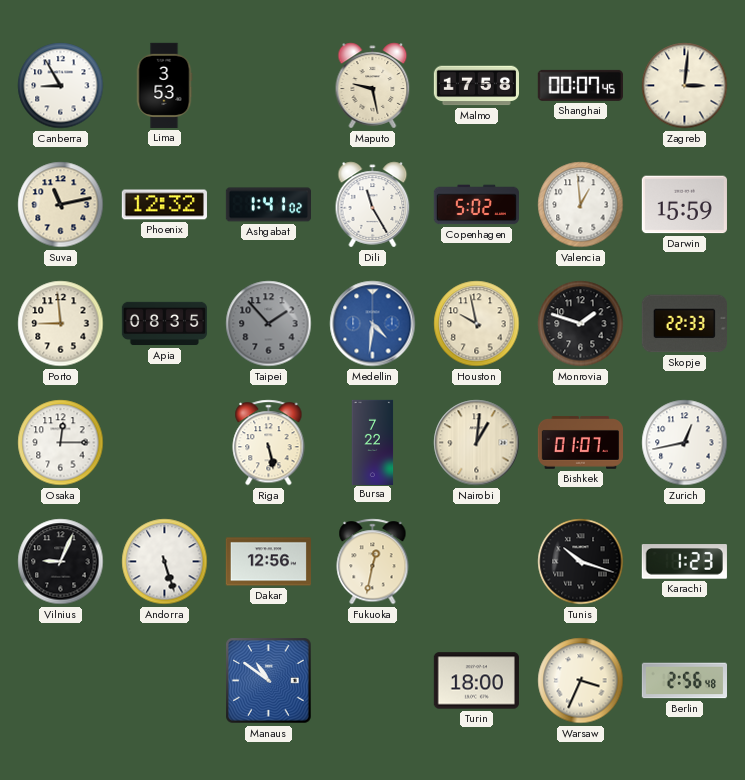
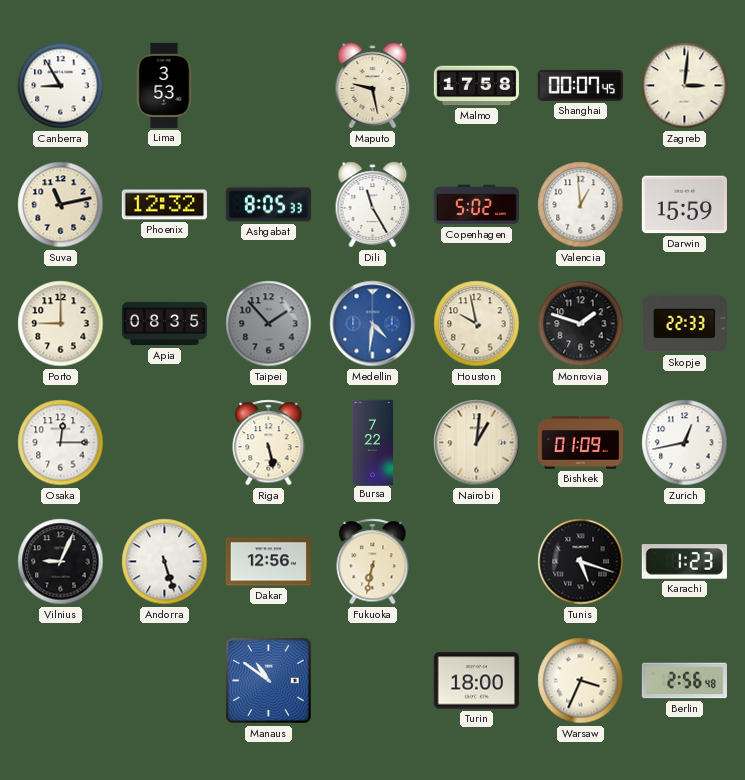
Ashgabat: 1:41 -> 8:05 (268, 205)
Porto: 8:59 -> 9:00 (61, 324)
Bishkek: 01:07 -> 01:09 (580, 443)
Fukuoka: 12:32 -> 6:32 (373, 562)
Tunis: 10:18 -> 5:18 (581, 562)
